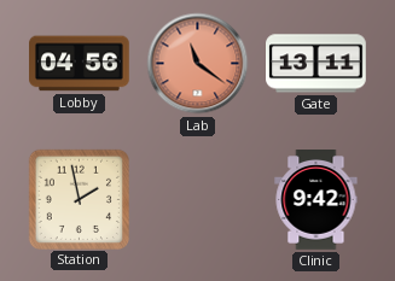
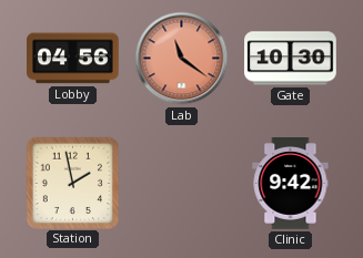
Gate: 13:11 -> 10:30 (291, 59)
